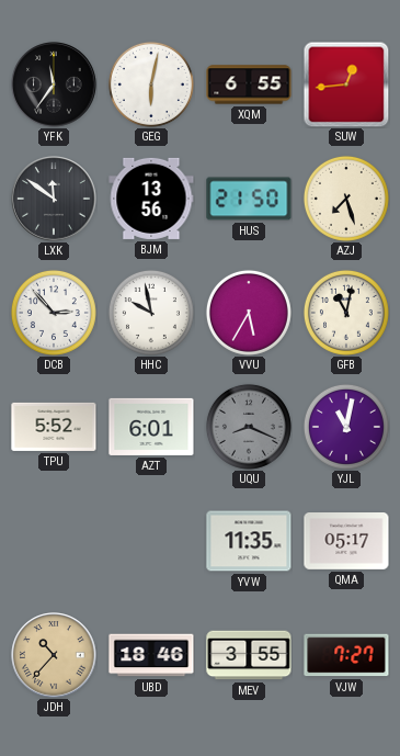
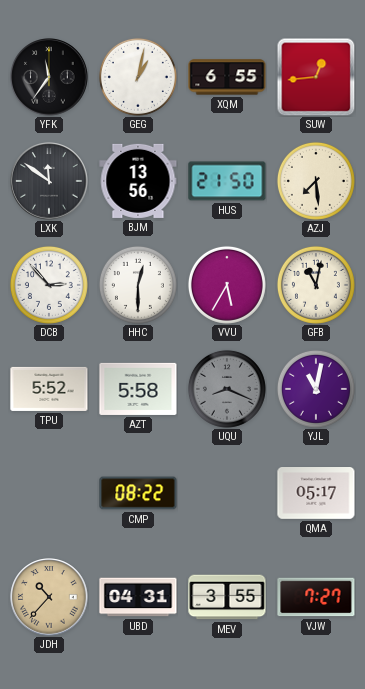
GEG: 6:02 -> 1:02 (138, 77)
AZJ: 7:27 -> 7:29 (316, 181)
HHC: 9:58 -> 12:30 (138, 285)
AZT: 6:01 -> 5:58 (138, 389)
CMP: none -> 08:22 (138, 493)
YVW: 11:35 -> none (249, 541)
UBD: 18:46 -> 04:31 (138, 597)
